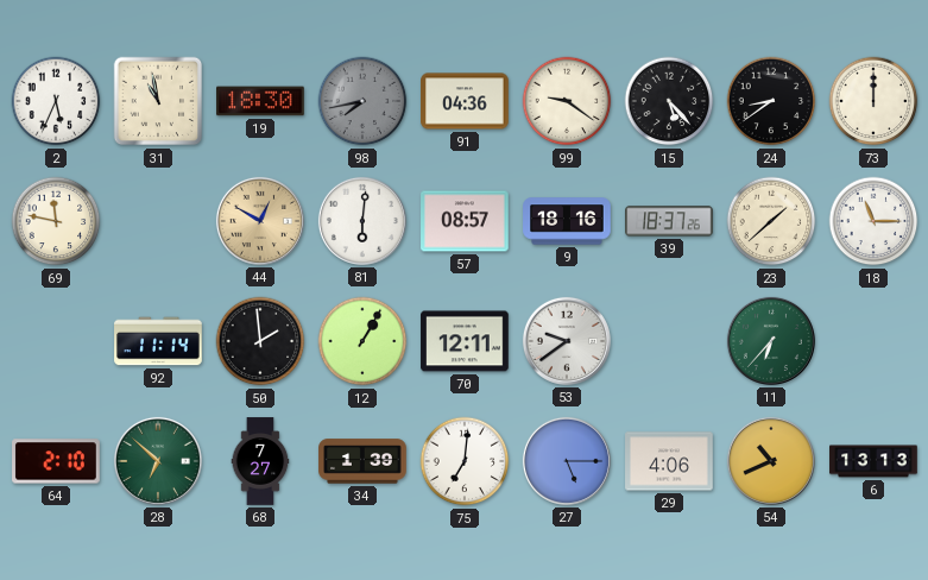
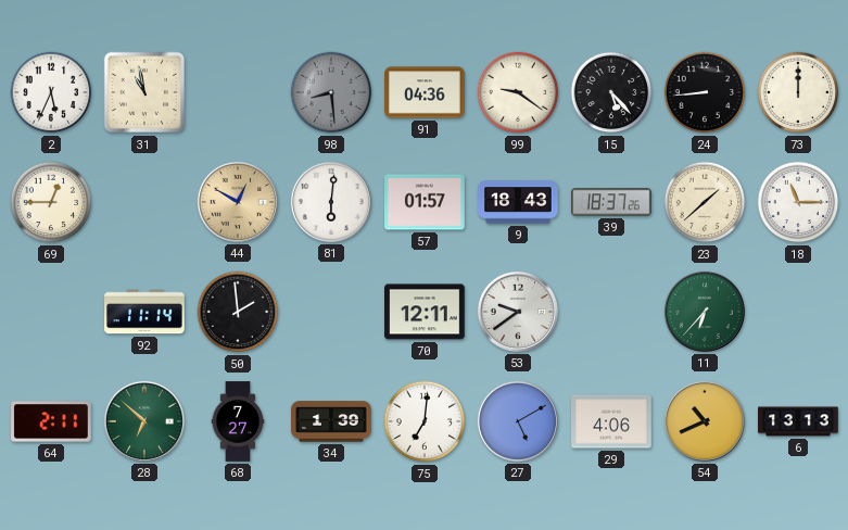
19: 18:30 -> none (260, 101)
98: 7:43 -> 8:29 (331, 92)
24: 8:39 -> 8:44 (705, 92)
69: 11:47 -> 12:45 (51, 202)
57: 08:57 -> 01:57 (425, 202)
9: 18:16 -> 18:43 (518, 202)
12: 1:05 -> none (362, 341)
64: 2:10 -> 2:11 (51, 421)
27: 5:15 -> 5:10 (518, 421)
